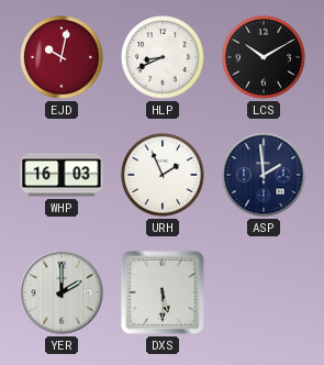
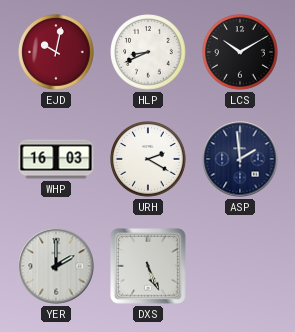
URH: 1:56 -> 2:20 (148, 159)
DXS: 5:30 -> 5:26 (149, 267)
